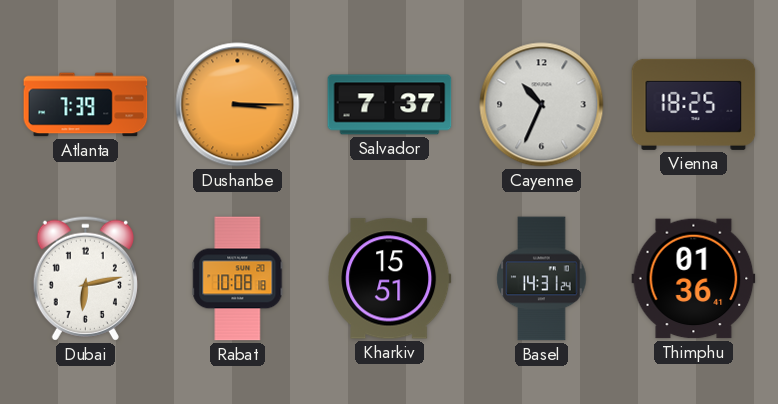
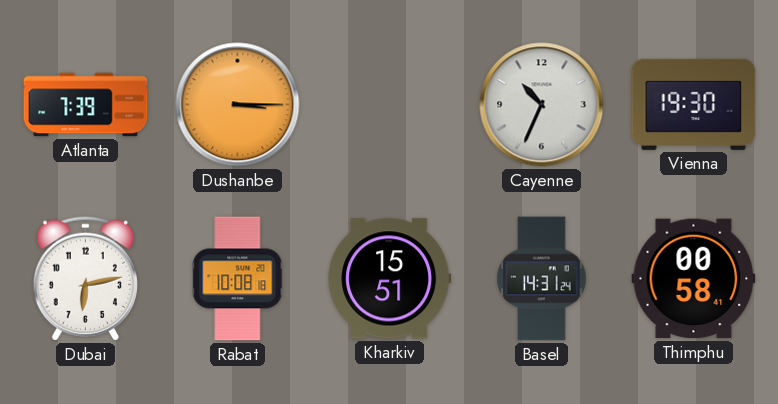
Salvador: 7:37 -> none (390, 105)
Vienna: 18:25 -> 19:30 (694, 104)
Thimphu: 01:36 -> 00:58 (694, 279)
